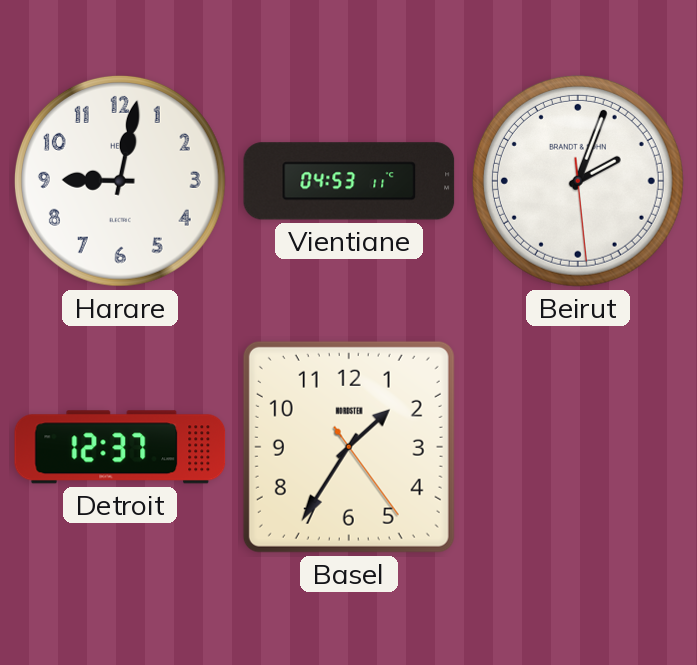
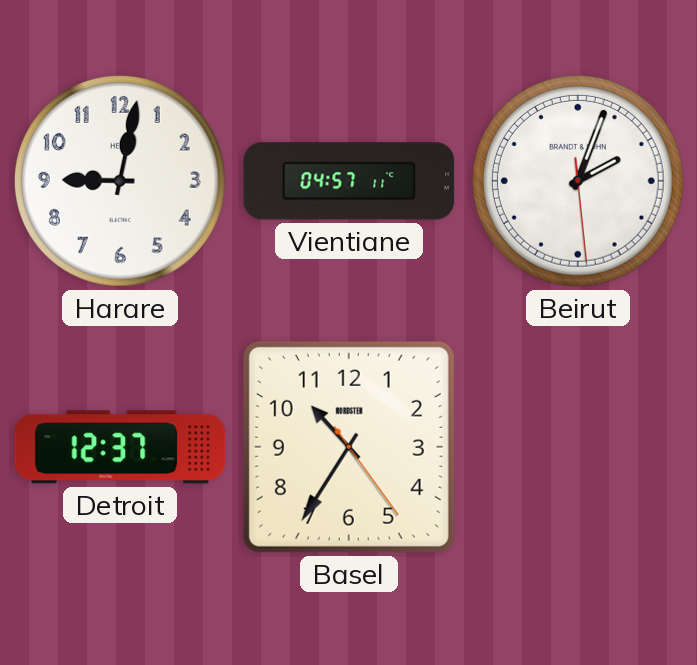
Vientiane: 04:53 -> 04:57 (349, 181)
Basel: 1:35 -> 10:35 (349, 447)
